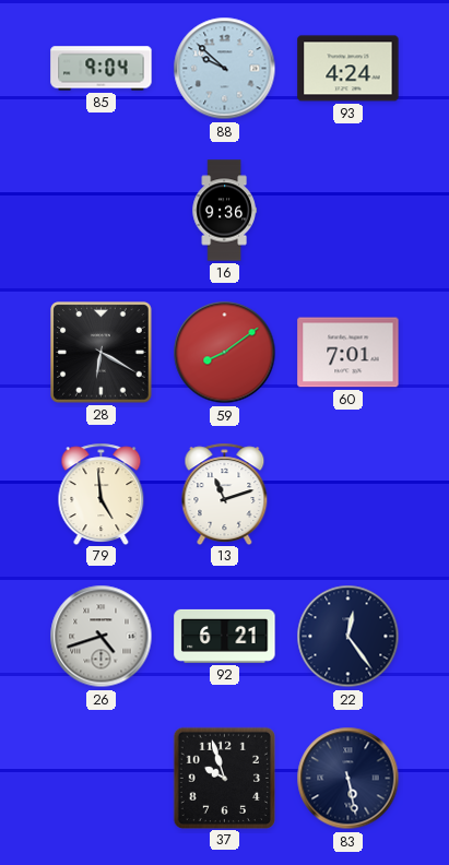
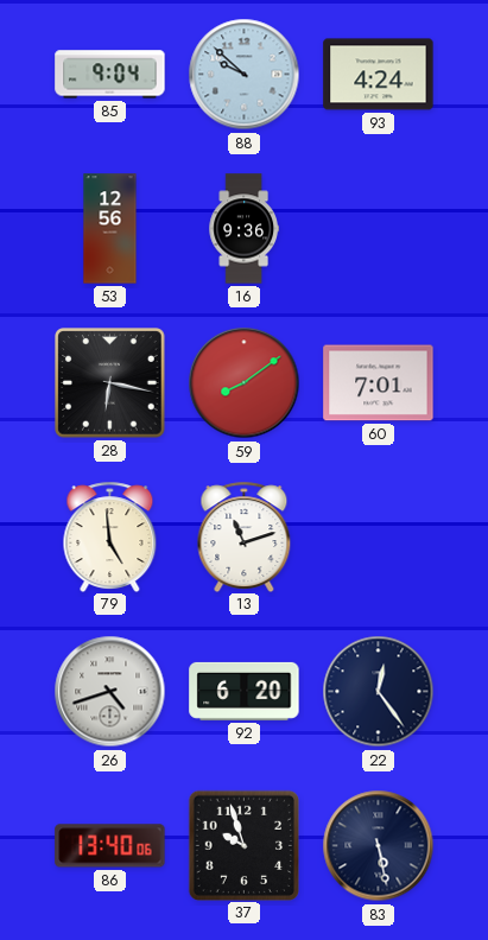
53: none -> 12:56 (110, 229)
28: 6:20 -> 6:17 (110, 383)
92: 6:21 -> 6:20 (245, 691)
86: none -> 13:40 (110, 846)
